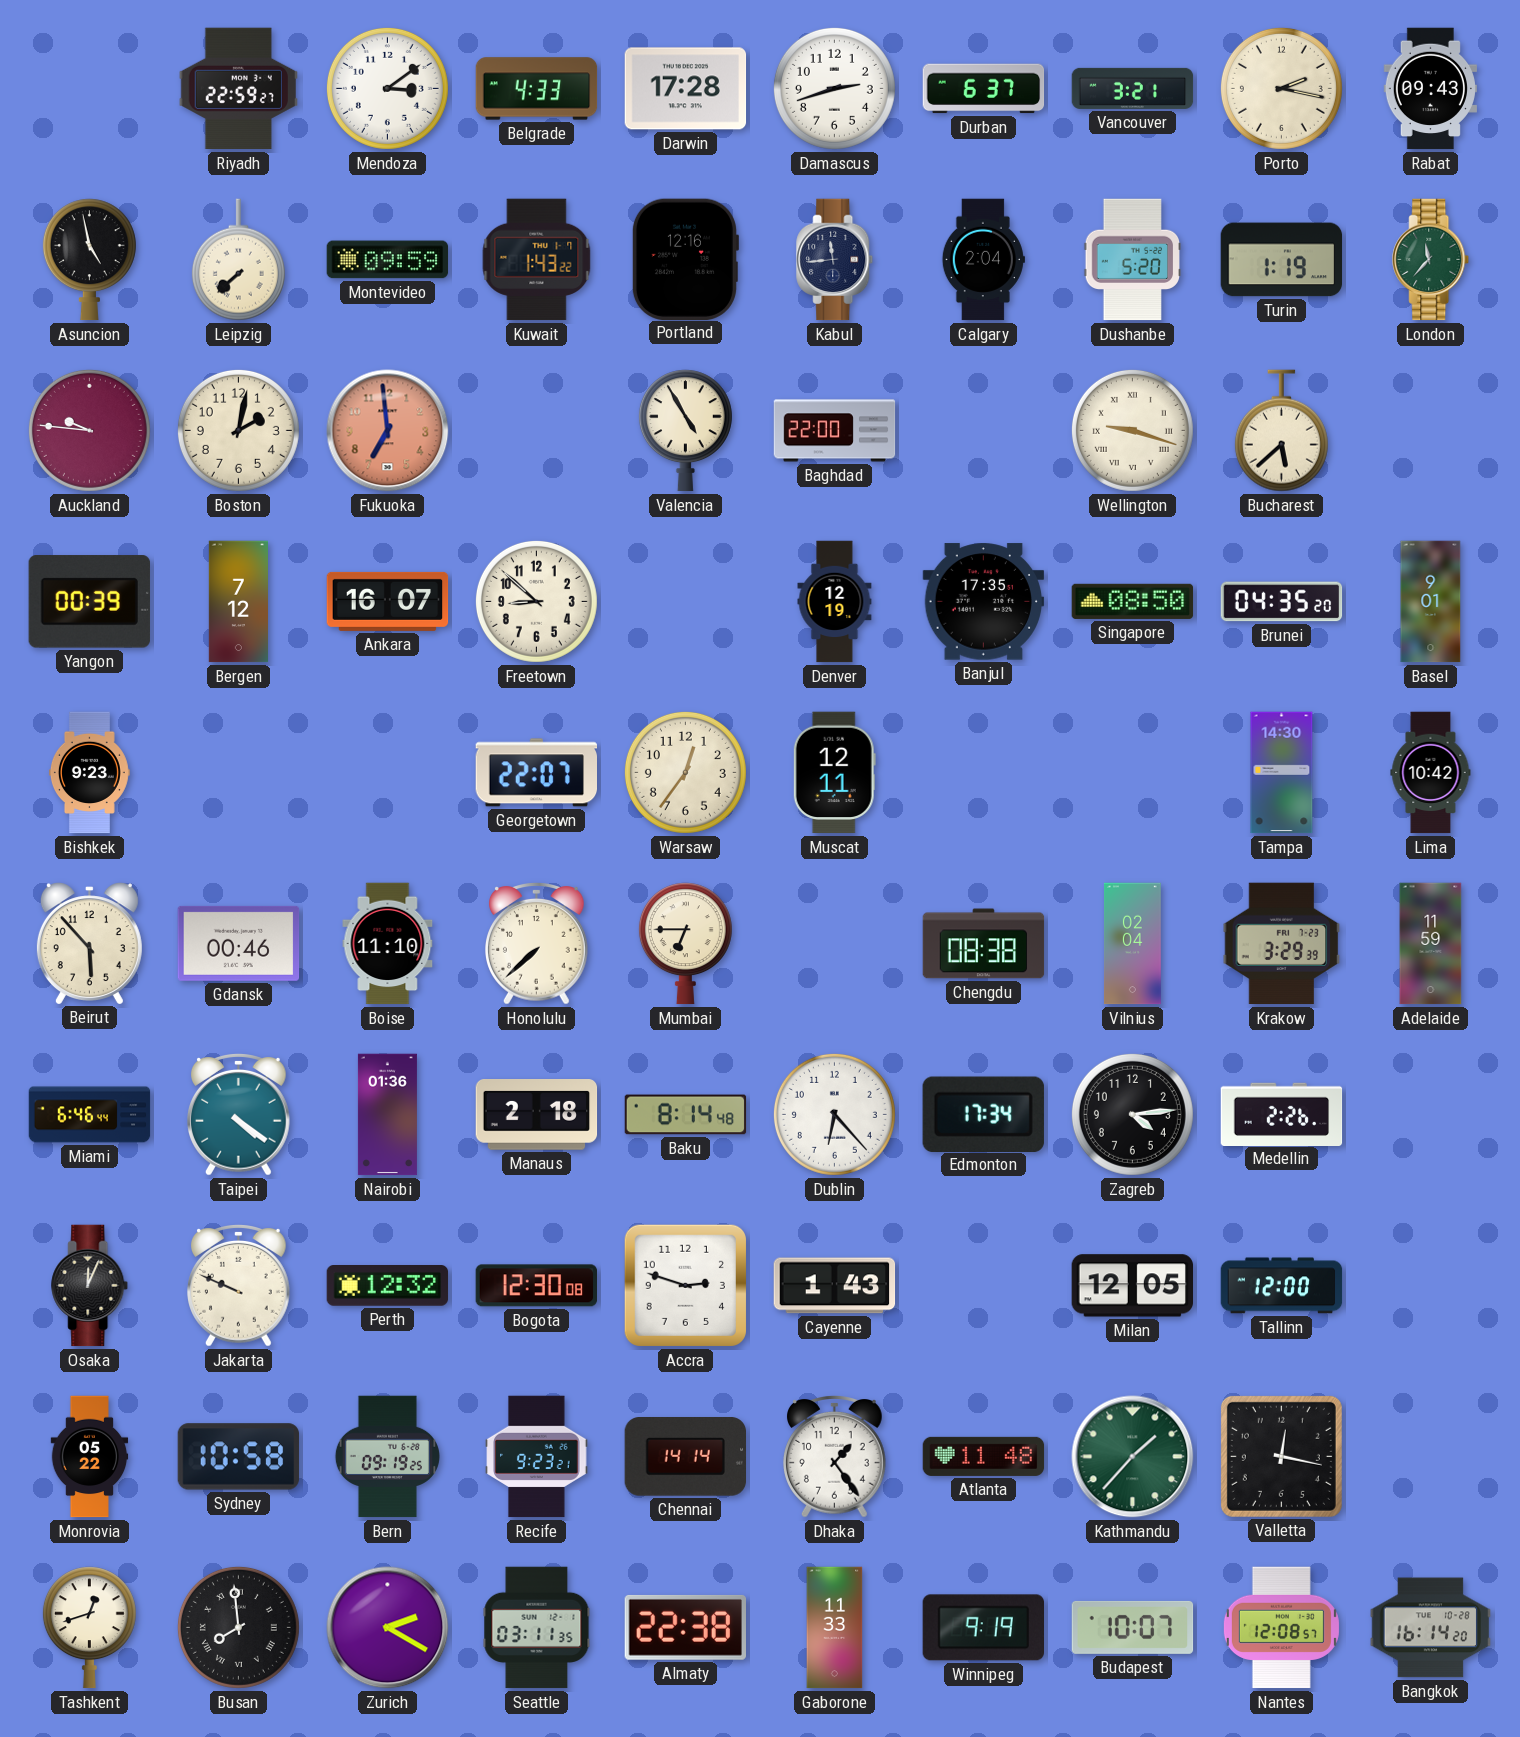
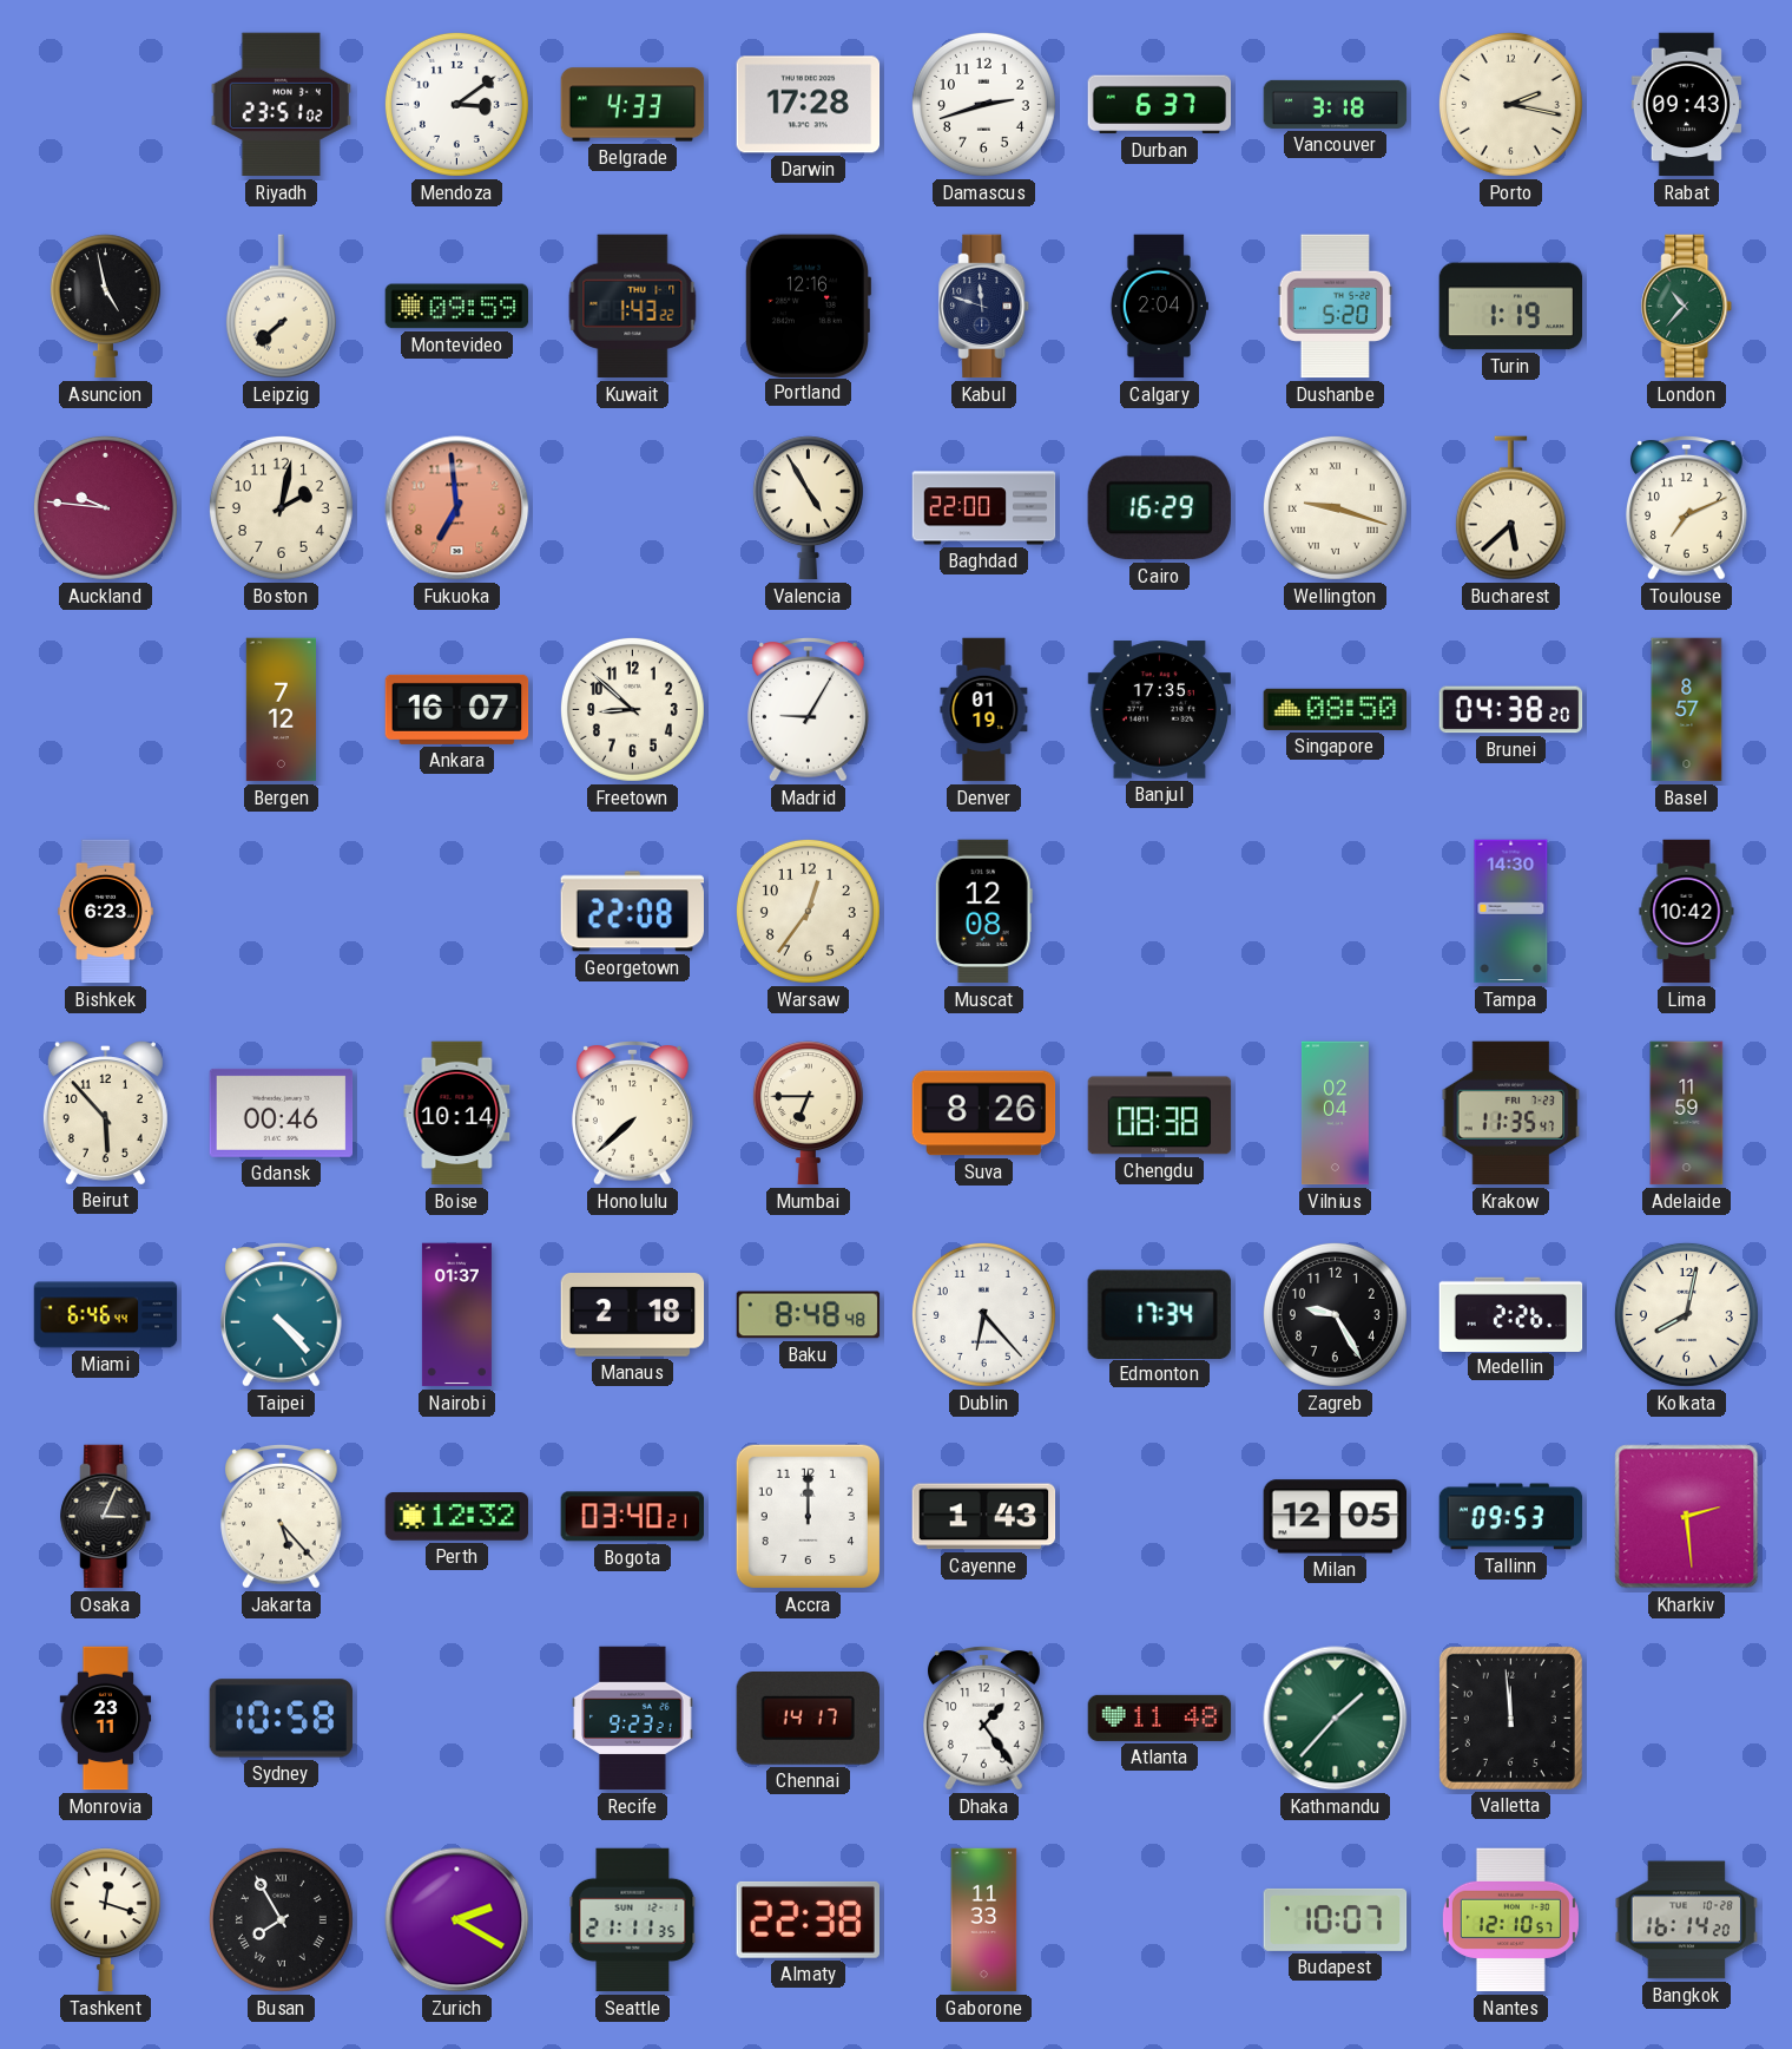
Riyadh: 22:59 -> 23:51 (281, 105)
Vancouver: 3:21 -> 3:18 (1336, 104)
Kabul: 11:44 -> 11:48 (984, 307)
London: 11:37 -> 10:37 (1687, 307)
Cairo: none -> 16:29 (1159, 508)
Toulouse: none -> 7:11 (1687, 508)
Yangon: 00:39 -> none (89, 602)
Madrid: none -> 9:05 (809, 710)
Denver: 12:19 -> 01:19 (984, 710)
Brunei: 04:35 -> 04:38 (1511, 710)
Basel: 9:01 -> 8:57 (1687, 710)
Bishkek: 9:23 -> 6:23 (105, 912)
Georgetown: 22:07 -> 22:08 (633, 912)
Muscat: 12:11 -> 12:08 (983, 912)
Boise: 11:10 -> 10:14 (457, 1114)
Suva: none -> 8:26 (984, 1114)
Krakow: 3:29 -> 11:35 (1511, 1114)
Taipei: 4:21 -> 4:23 (282, 1315)
Nairobi: 01:36 -> 01:37 (456, 1315)
Baku: 8:14 -> 8:48 (809, 1315)
Zagreb: 4:14 -> 9:25 (1335, 1314)
Kolkata: none -> 8:02 (1686, 1314)
Osaka: 12:04 -> 3:04 (106, 1517)
Jakarta: 9:49 -> 5:23 (282, 1517)
Bogota: 12:30 -> 03:40 (632, 1517)
Accra: 2:48 -> 12:00 (808, 1516)
Tallinn: 12:00 -> 09:53 (1511, 1517)
Kharkiv: none -> 2:29 (1687, 1517)
Monrovia: 05:22 -> 23:11 (106, 1719)
Bern: 09:19 -> none (387, 1457)
Chennai: 14:14 -> 14:17 (808, 1719)
Valletta: 12:17 -> 11:59 (1510, 1718)
Tashkent: 12:42 -> 12:18 (105, 1920)
Busan: 7:59 -> 7:55 (281, 1919)
Seattle: 03:11 -> 21:11 (633, 1920)
Winnipeg: 9:19 -> none (983, 1628)
Nantes: 12:08 -> 12:10 (1510, 1920)
